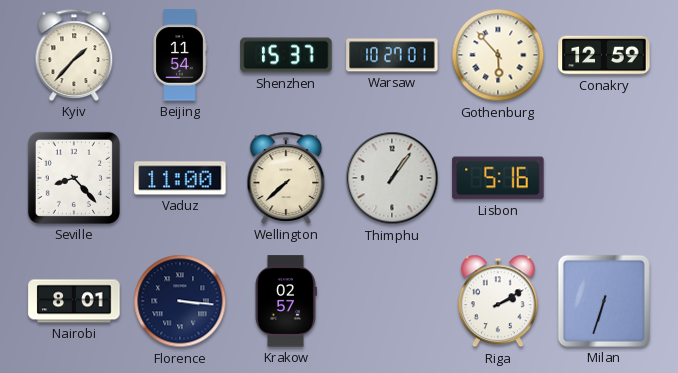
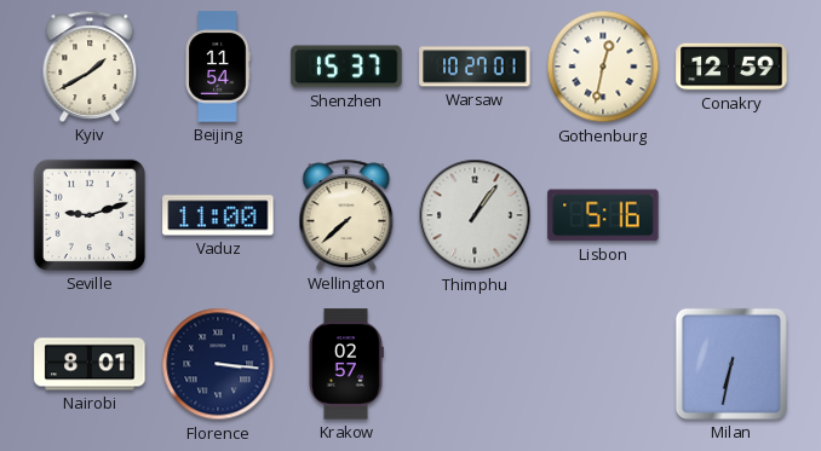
Kyiv: 1:37 -> 1:40 (90, 67)
Gothenburg: 5:53 -> 12:32 (603, 67)
Seville: 8:23 -> 9:12 (90, 215)
Riga: 2:10 -> none (498, 301)
Milan: 6:33 -> 6:32 (731, 364)
